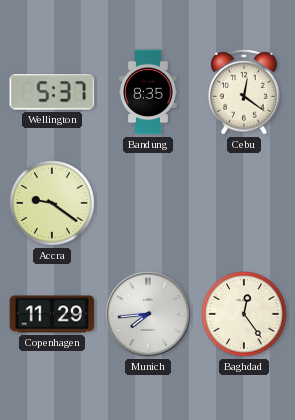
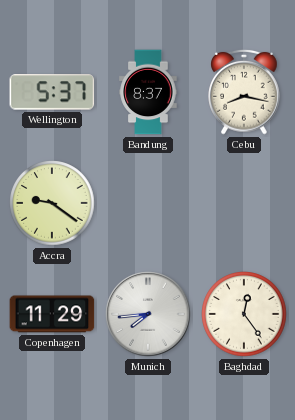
Bandung: 8:35 -> 8:37 (148, 92)
Cebu: 12:21 -> 8:17 (244, 92)
